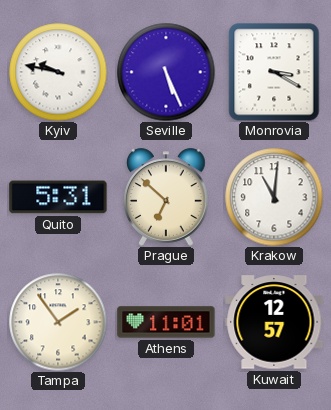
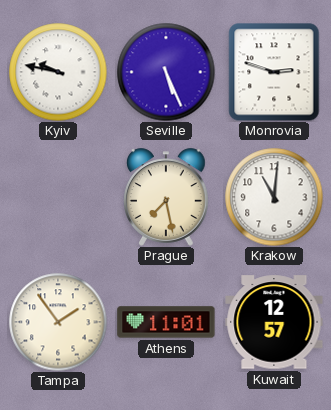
Monrovia: 3:20 -> 2:48 (274, 72)
Quito: 5:31 -> none (58, 197)
Prague: 6:52 -> 7:28 (166, 197)
